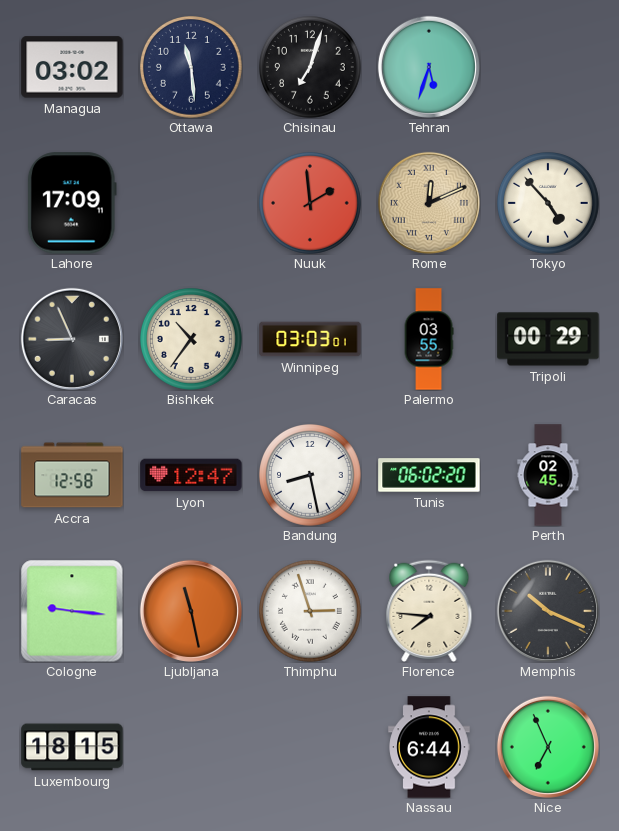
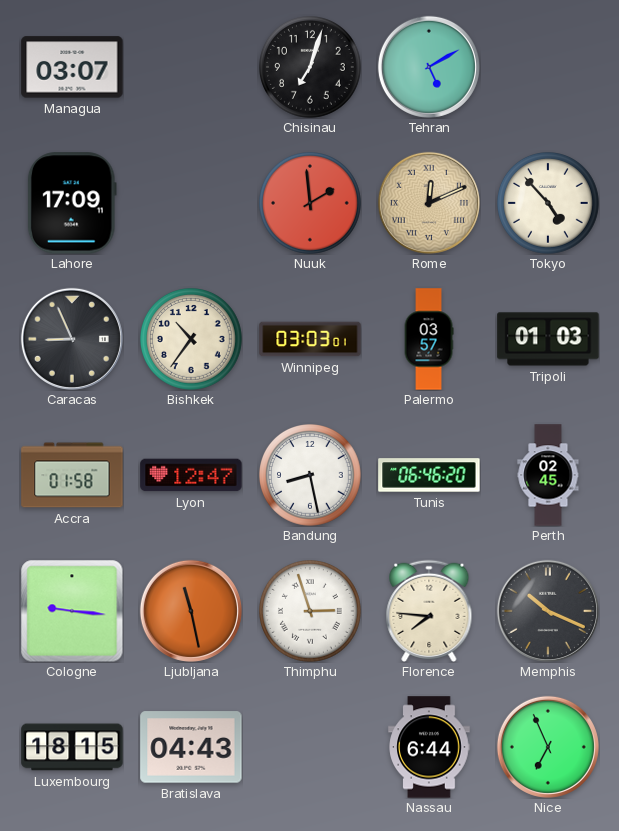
Managua: 03:02 -> 03:07 (72, 67)
Ottawa: 11:29 -> none (192, 68)
Tehran: 5:33 -> 5:10 (429, 67)
Palermo: 03:55 -> 03:57 (429, 339)
Tripoli: 00:29 -> 01:03 (548, 339)
Accra: 12:58 -> 01:58 (72, 475)
Tunis: 06:02 -> 06:46 (429, 475)
Bratislava: none -> 04:43 (191, 747)
